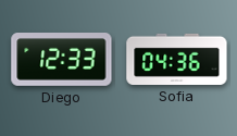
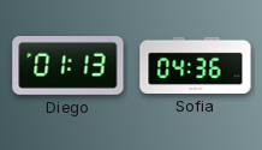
Diego: 12:33 -> 01:13 (69, 66)
